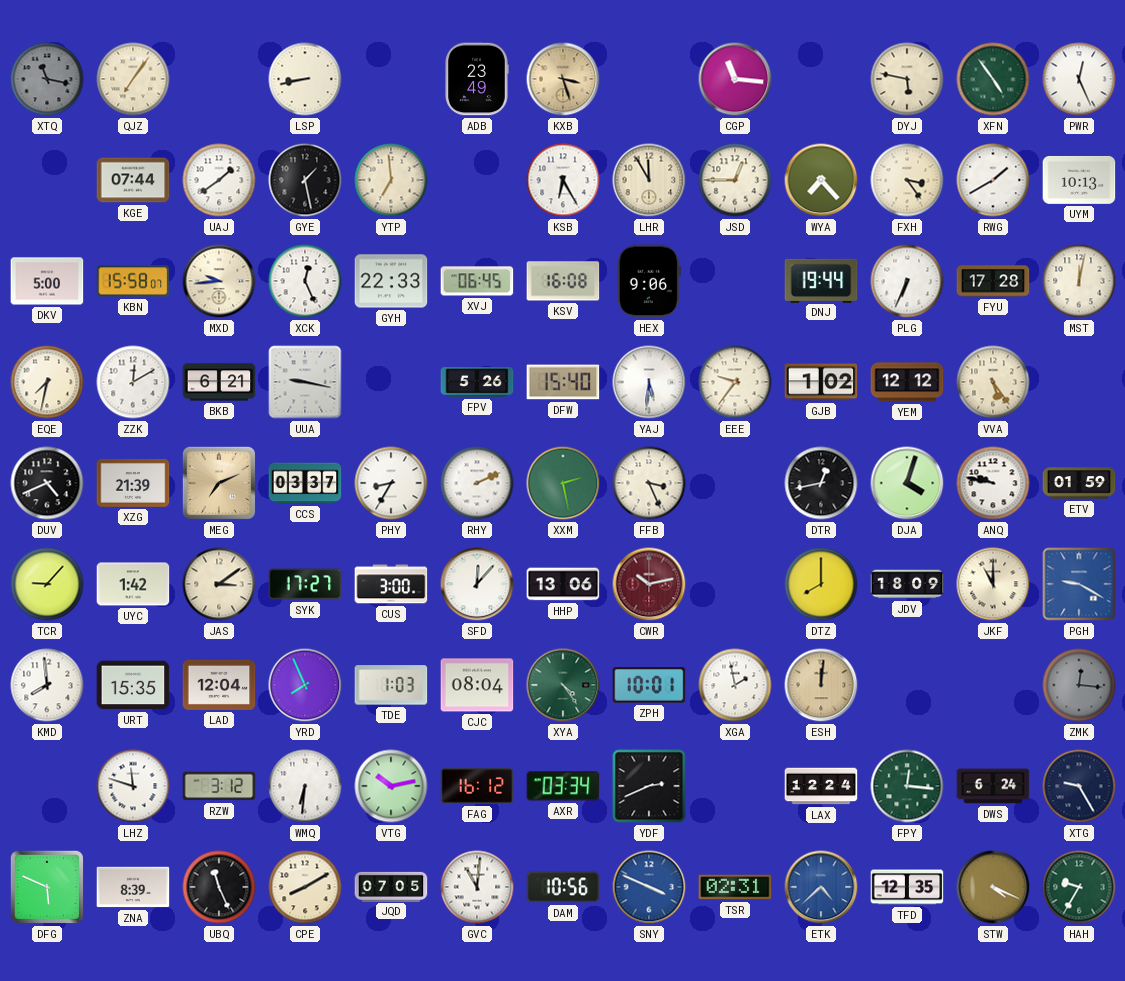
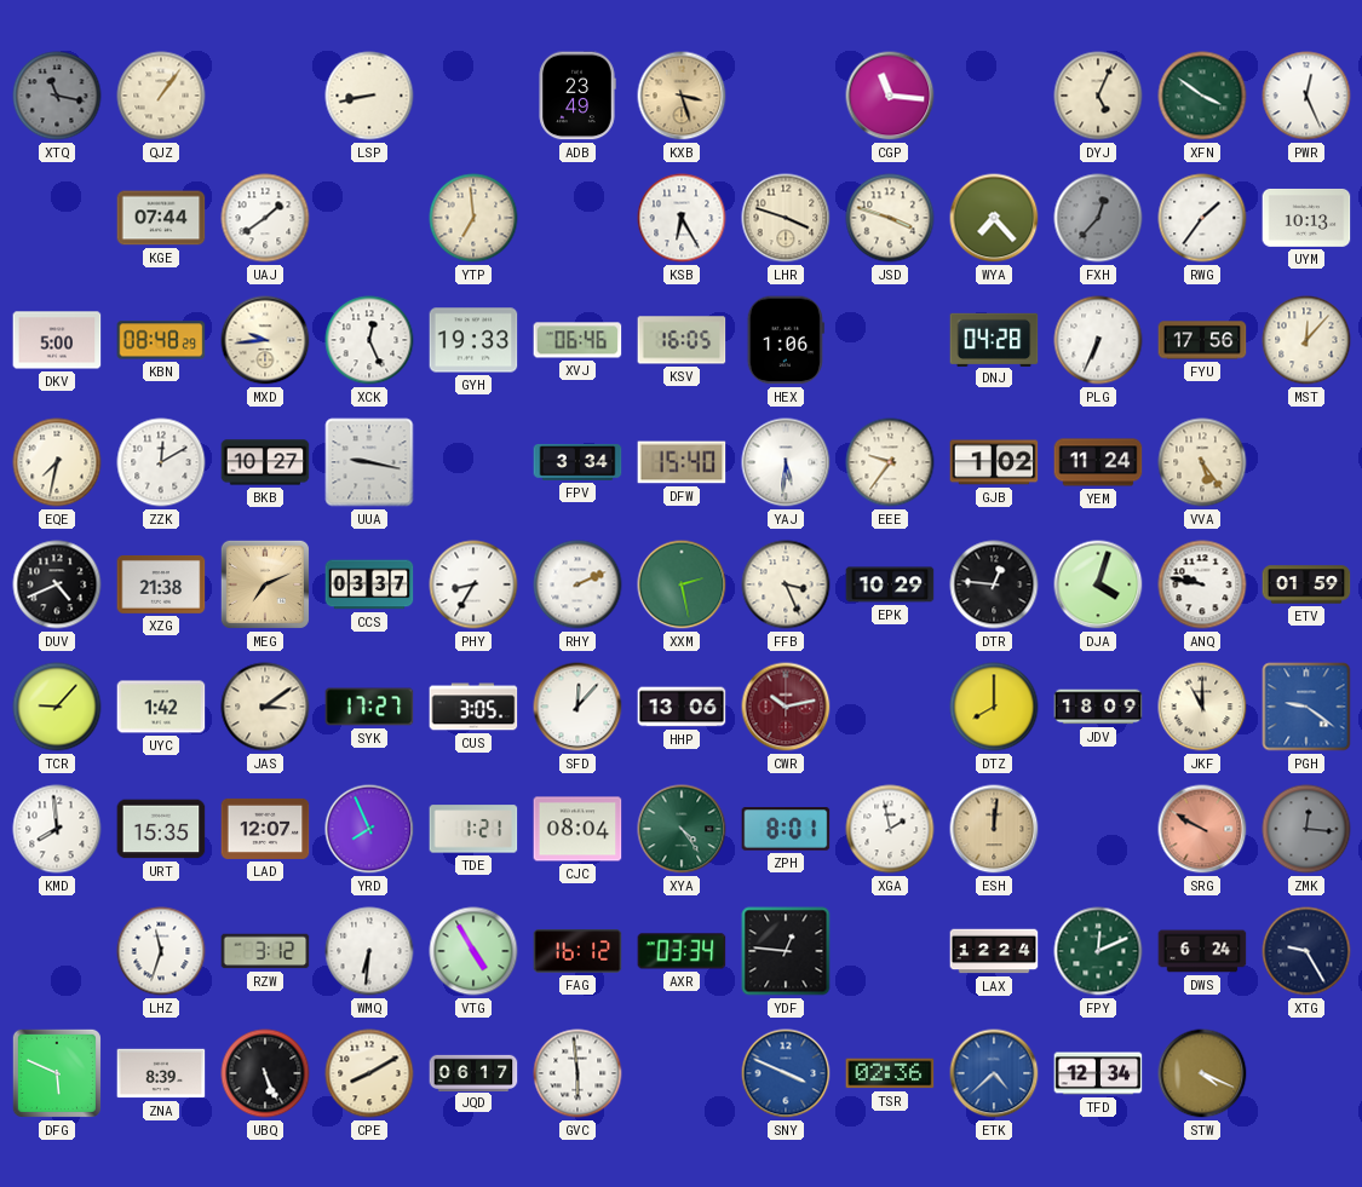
QJZ: 7:06 -> 1:06 (161, 96)
DYJ: 5:47 -> 5:04 (1098, 96)
XFN: 4:54 -> 3:51 (1202, 96)
GYE: 1:28 -> none (305, 180)
LHR: 11:55 -> 3:48 (786, 218)
JSD: 12:45 -> 3:48 (890, 218)
FXH: 3:24 -> 12:37 (1098, 218)
FXH dial: cream -> grey (1098, 218)
RWG: 1:40 -> 1:36 (1202, 218)
KBN: 15:58 -> 08:48 (161, 340)
GYH: 22:33 -> 19:33 (473, 340)
XVJ: 06:45 -> 06:46 (577, 340)
KSV: 16:08 -> 16:05 (682, 340)
HEX: 9:06 -> 1:06 (786, 340)
DNJ: 19:44 -> 04:28 (994, 339)
FYU: 17:28 -> 17:56 (1202, 340)
MST: 12:02 -> 12:07 (1306, 340)
BKB: 6:21 -> 10:27 (265, 462)
FPV: 5:26 -> 3:34 (577, 462)
YEM: 12:12 -> 11:24 (1098, 462)
XZG: 21:39 -> 21:38 (161, 584)
EPK: none -> 10:29 (890, 584)
DTR: 12:43 -> 12:46 (994, 584)
CUS: 3:00 -> 3:05 (473, 707)
PGH: 9:20 -> 9:21 (1306, 707)
LAD: 12:04 -> 12:07 (265, 829)
TDE: 1:03 -> 1:21 (473, 829)
ZPH: 10:01 -> 8:01 (786, 829)
SRG: none -> 9:50 (1202, 829)
LHZ: 11:48 -> 11:33 (161, 951)
VTG: 10:13 -> 4:55 (473, 951)
YDF: 2:41 -> 12:46 (786, 951)
FPY: 12:16 -> 12:11 (1098, 951)
UBQ: 11:26 -> 5:26 (265, 1073)
JQD: 07:05 -> 06:17 (473, 1072)
GVC: 11:01 -> 5:59 (577, 1073)
DAM: 10:56 -> none (563, 887)
TSR: 02:31 -> 02:36 (890, 1073)
TFD: 12:35 -> 12:34 (1098, 1073)
HAH: 9:35 -> none (1079, 887)
